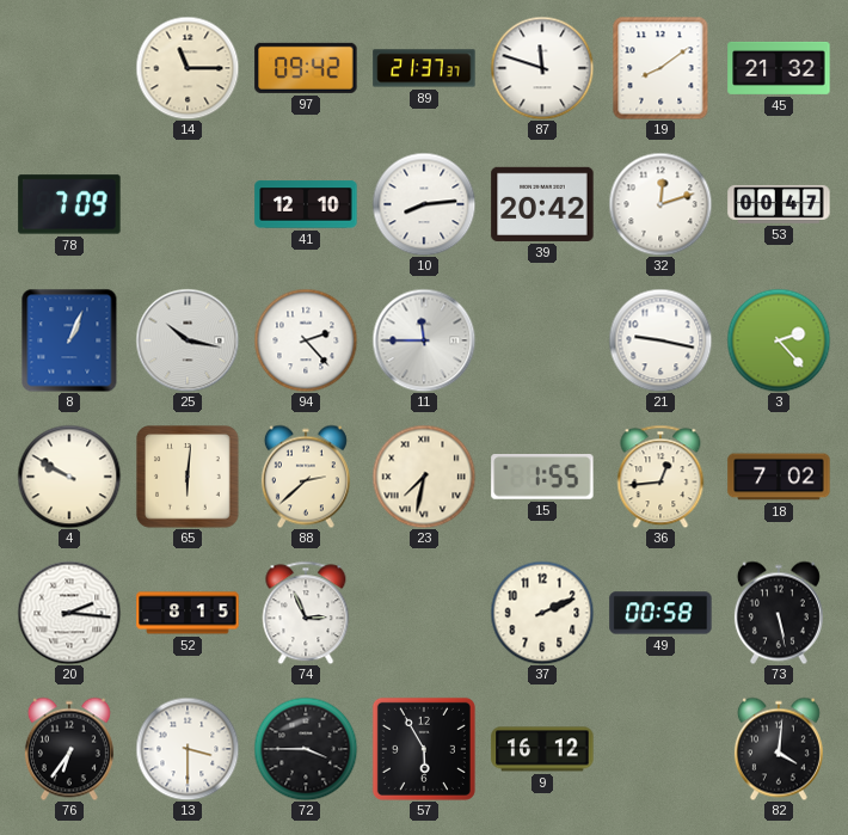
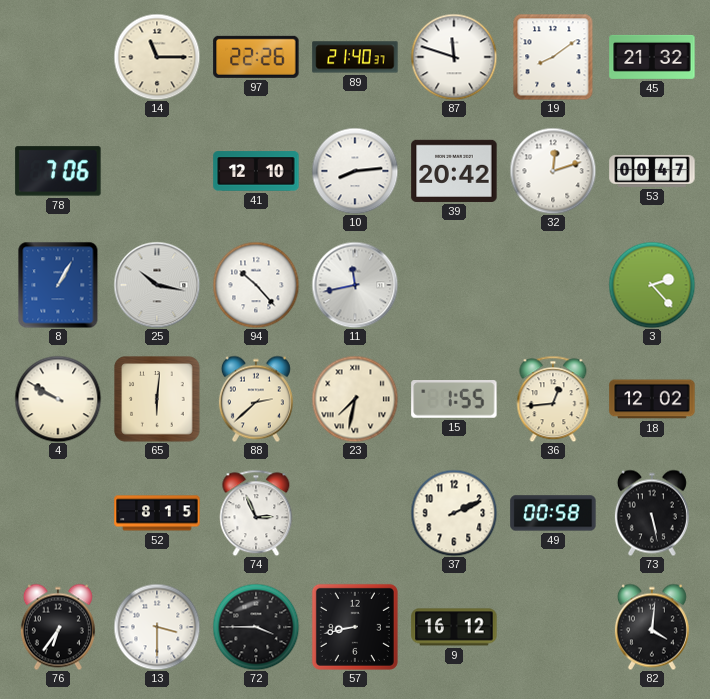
97: 09:42 -> 22:26 (256, 57)
89: 21:37 -> 21:40 (355, 57)
78: 7:09 -> 7:06 (58, 171)
8: 1:04 -> 1:05 (58, 285)
94: 2:23 -> 10:23 (256, 285)
11: 11:45 -> 11:43 (355, 285)
21: 9:17 -> none (660, 340)
18: 7:02 -> 12:02 (652, 399)
20: 2:16 -> none (69, 613)
57: 5:55 -> 8:43 (355, 627)
